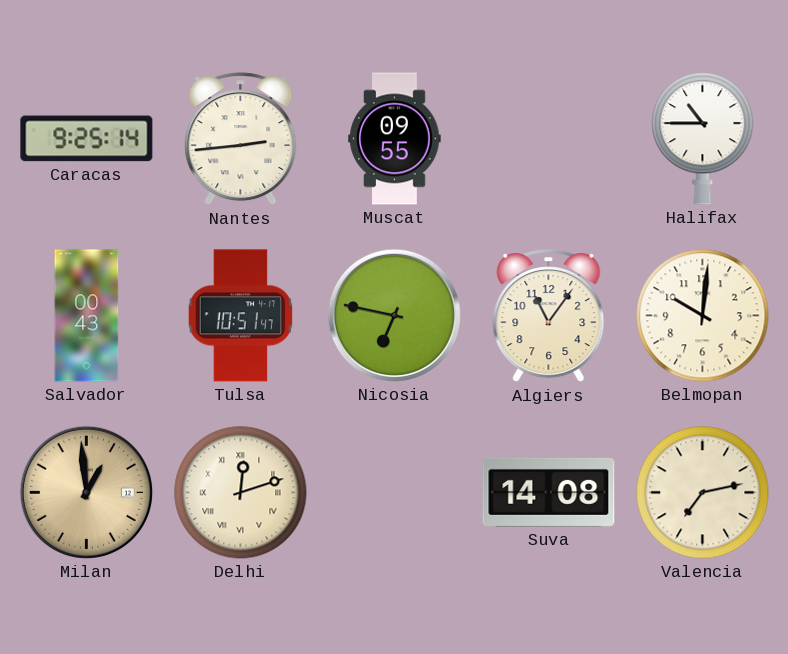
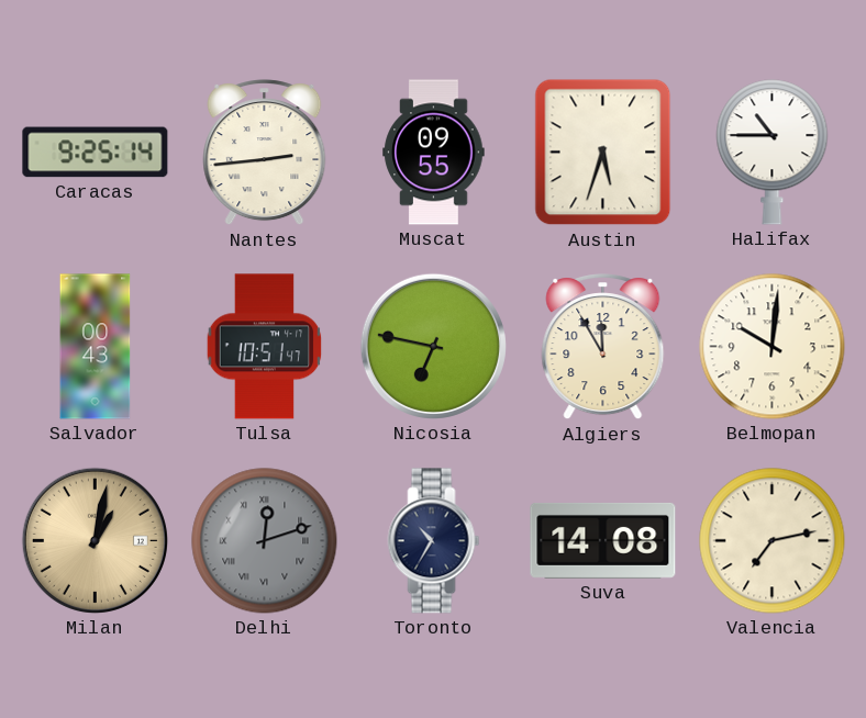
Austin: none -> 5:33 (603, 153)
Algiers: 11:06 -> 11:55 (603, 347)
Milan: 12:59 -> 1:02 (95, 540)
Delhi dial: cream -> grey (265, 541)
Toronto: none -> 10:35 (434, 541)
